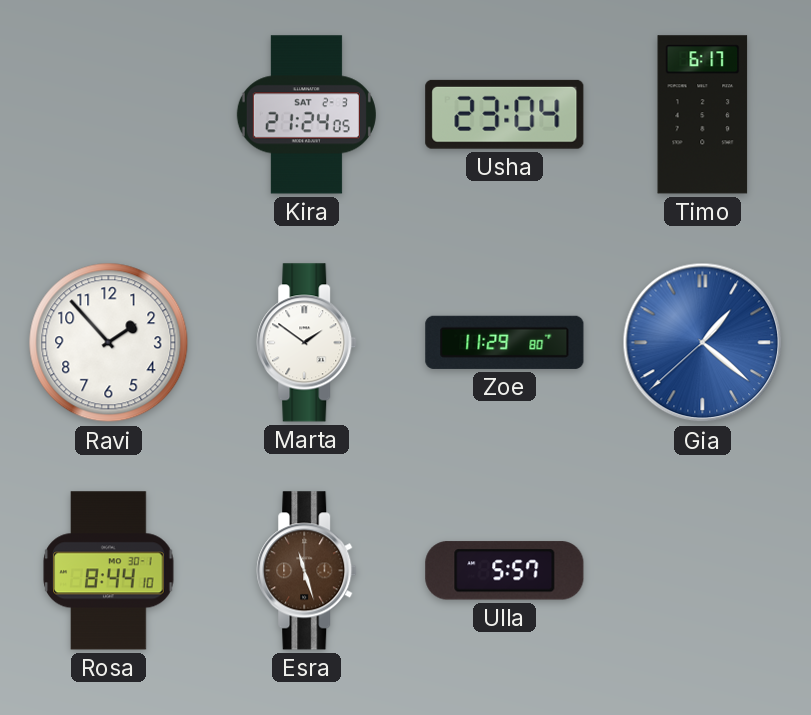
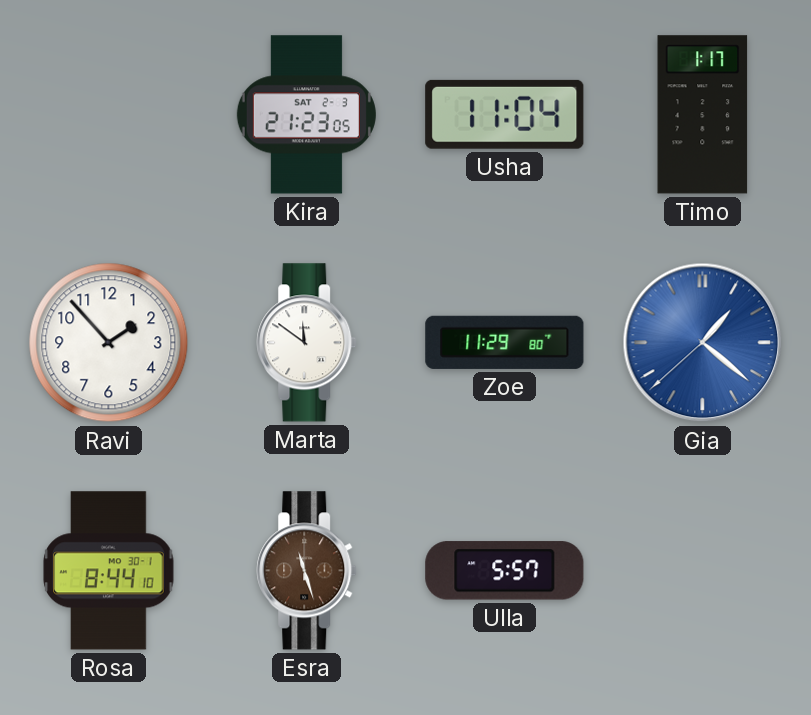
Kira: 21:24 -> 21:23 (306, 115)
Usha: 23:04 -> 11:04 (505, 114)
Timo: 6:17 -> 1:17 (703, 115)
Marta: 1:51 -> 11:51 (307, 343)
